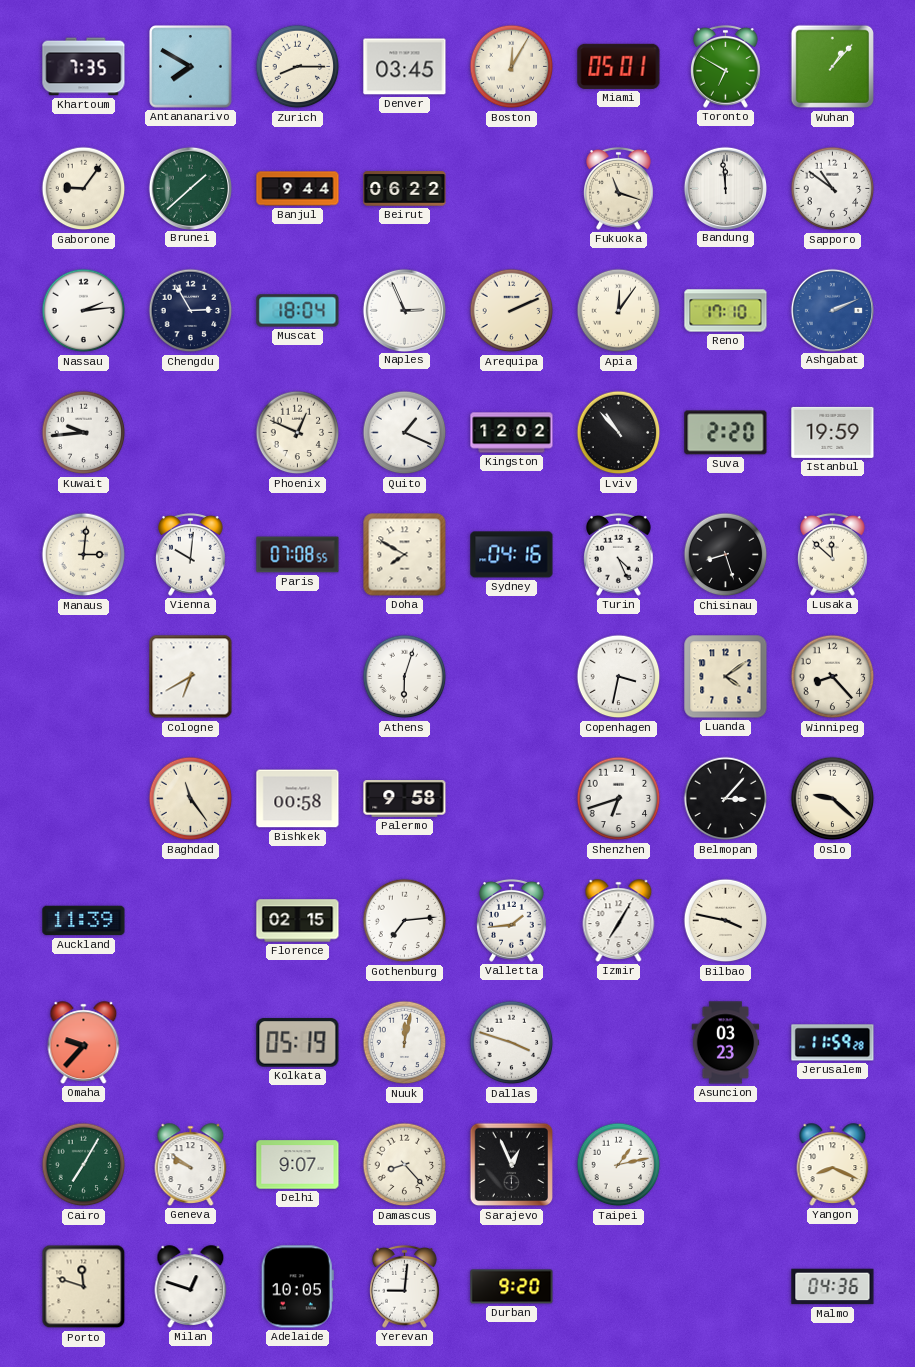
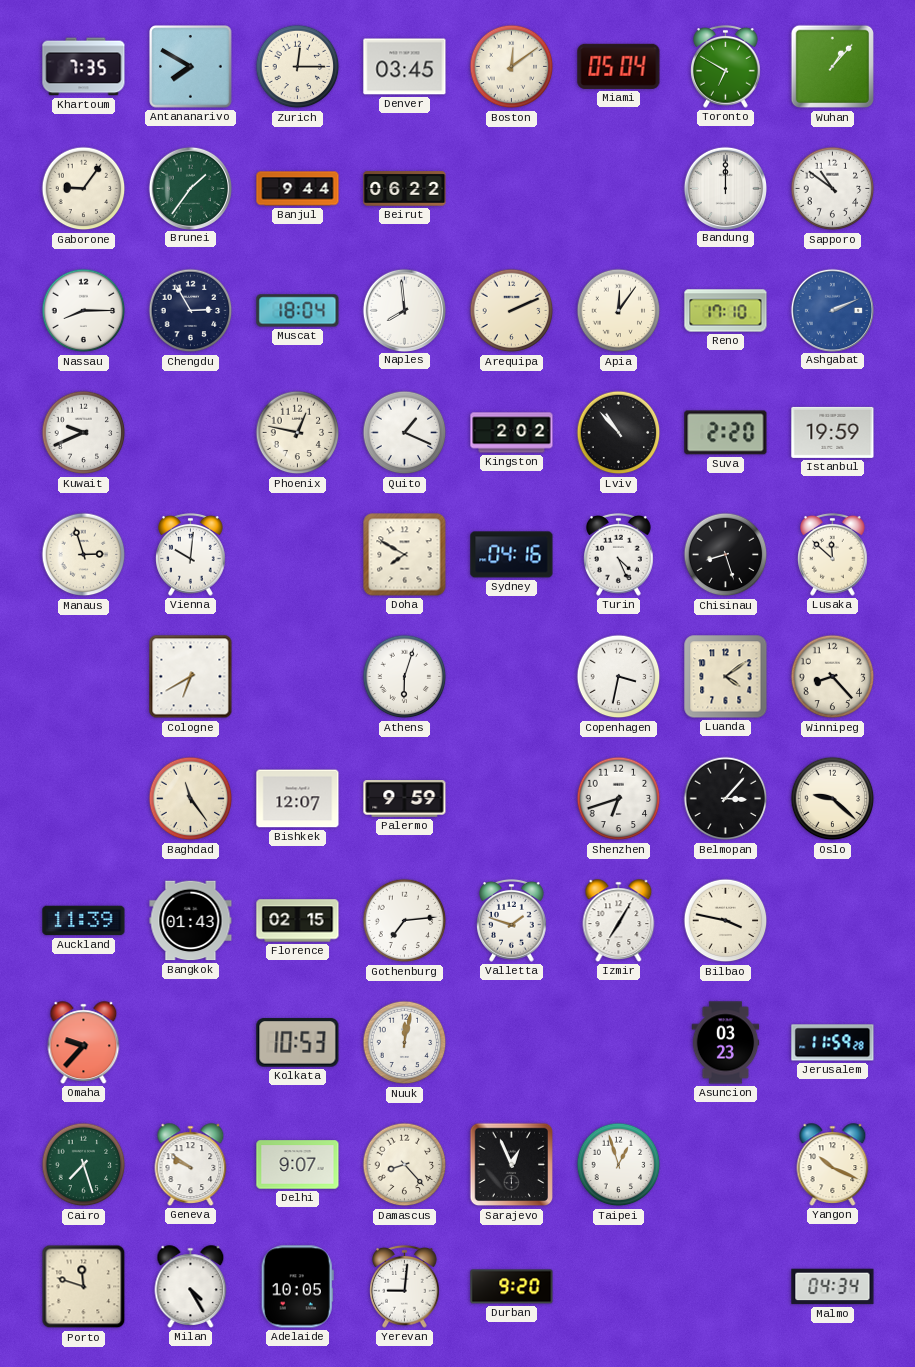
Zurich: 8:15 -> 12:15 (298, 67)
Boston: 12:05 -> 12:09 (512, 67)
Miami: 05:01 -> 05:04 (619, 66)
Brunei: 1:38 -> 1:36 (190, 188)
Fukuoka: 11:18 -> none (619, 188)
Bandung: 11:59 -> 12:00 (725, 188)
Nassau: 2:14 -> 8:15 (84, 311)
Naples: 2:56 -> 7:59 (404, 310)
Kuwait: 9:44 -> 9:41 (84, 433)
Phoenix: 12:49 -> 12:47 (298, 433)
Kingston: 12:02 -> 2:02 (512, 433)
Manaus: 3:01 -> 2:57 (84, 555)
Paris: 07:08 -> none (298, 555)
Bishkek: 00:58 -> 12:07 (298, 799)
Palermo: 9:58 -> 9:59 (405, 799)
Bangkok: none -> 01:43 (191, 921)
Valletta: 1:44 -> 1:48 (512, 920)
Kolkata: 05:19 -> 10:53 (298, 1043)
Dallas: 3:48 -> none (512, 1043)
Cairo: 7:05 -> 7:27 (84, 1165)
Taipei: 1:13 -> 12:57 (619, 1165)
Yangon: 8:19 -> 10:19 (833, 1165)
Milan: 12:48 -> 4:25 (191, 1287)
Malmo: 04:36 -> 04:34 (833, 1287)
